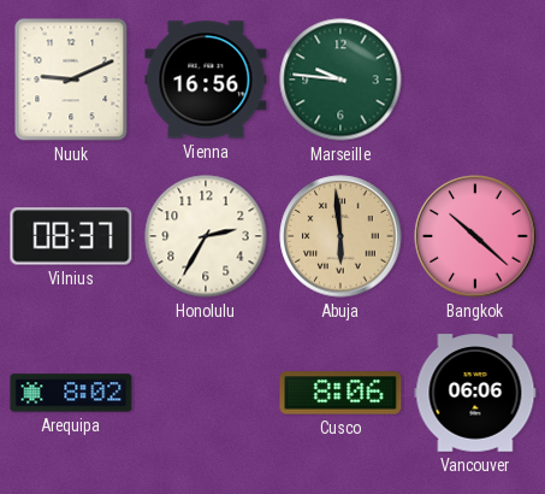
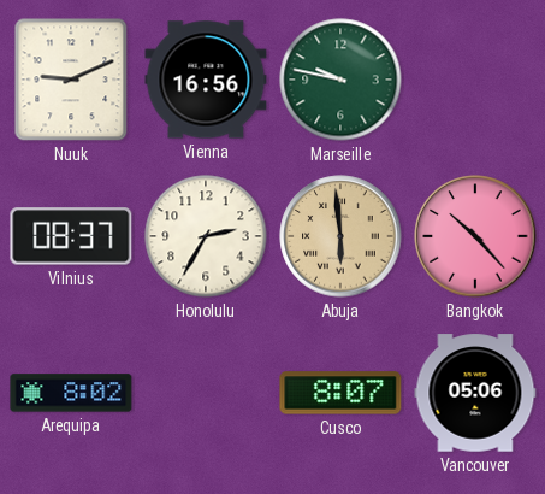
Marseille: 9:46 -> 9:47 (340, 80)
Bangkok: 10:22 -> 10:23 (475, 236)
Cusco: 8:06 -> 8:07 (340, 393)
Vancouver: 06:06 -> 05:06 (475, 393)
